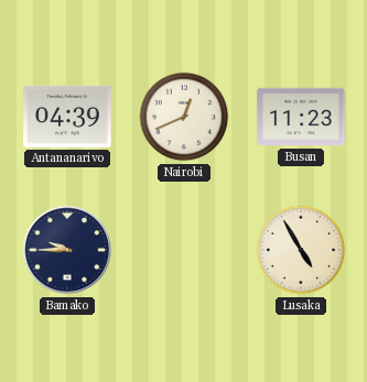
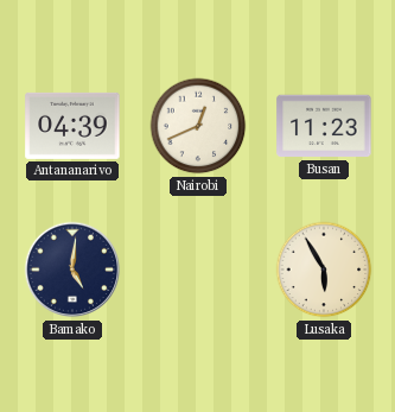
Bamako: 9:45 -> 5:01 (72, 270)
Lusaka: 4:55 -> 5:55 (324, 270)
